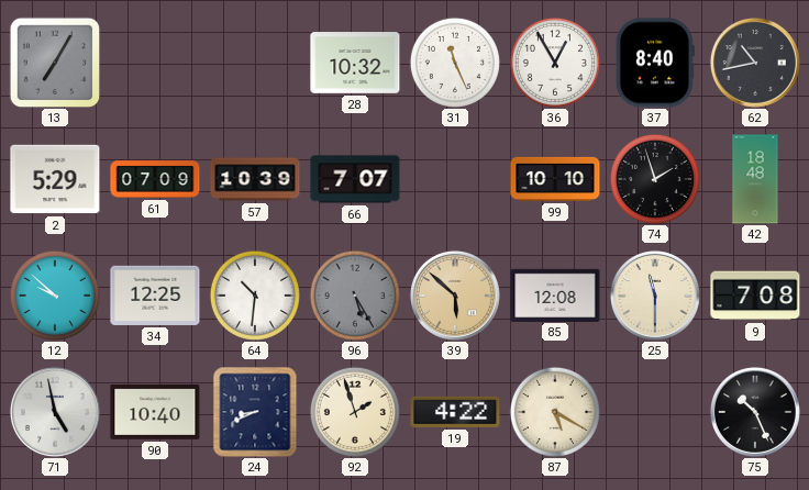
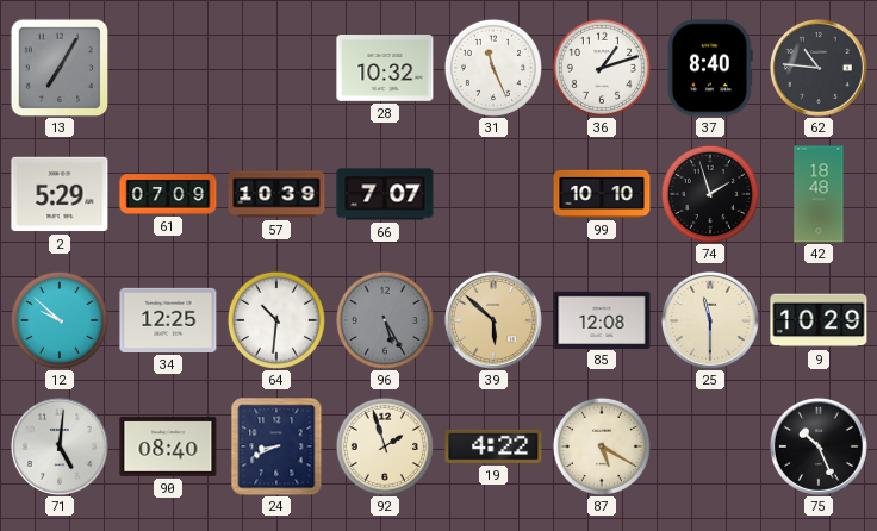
36: 12:55 -> 1:12 (602, 68)
62: 10:43 -> 10:46 (819, 68)
9: 7:08 -> 10:29 (819, 320)
71: 4:58 -> 5:01 (60, 446)
90: 10:40 -> 08:40 (168, 446)
